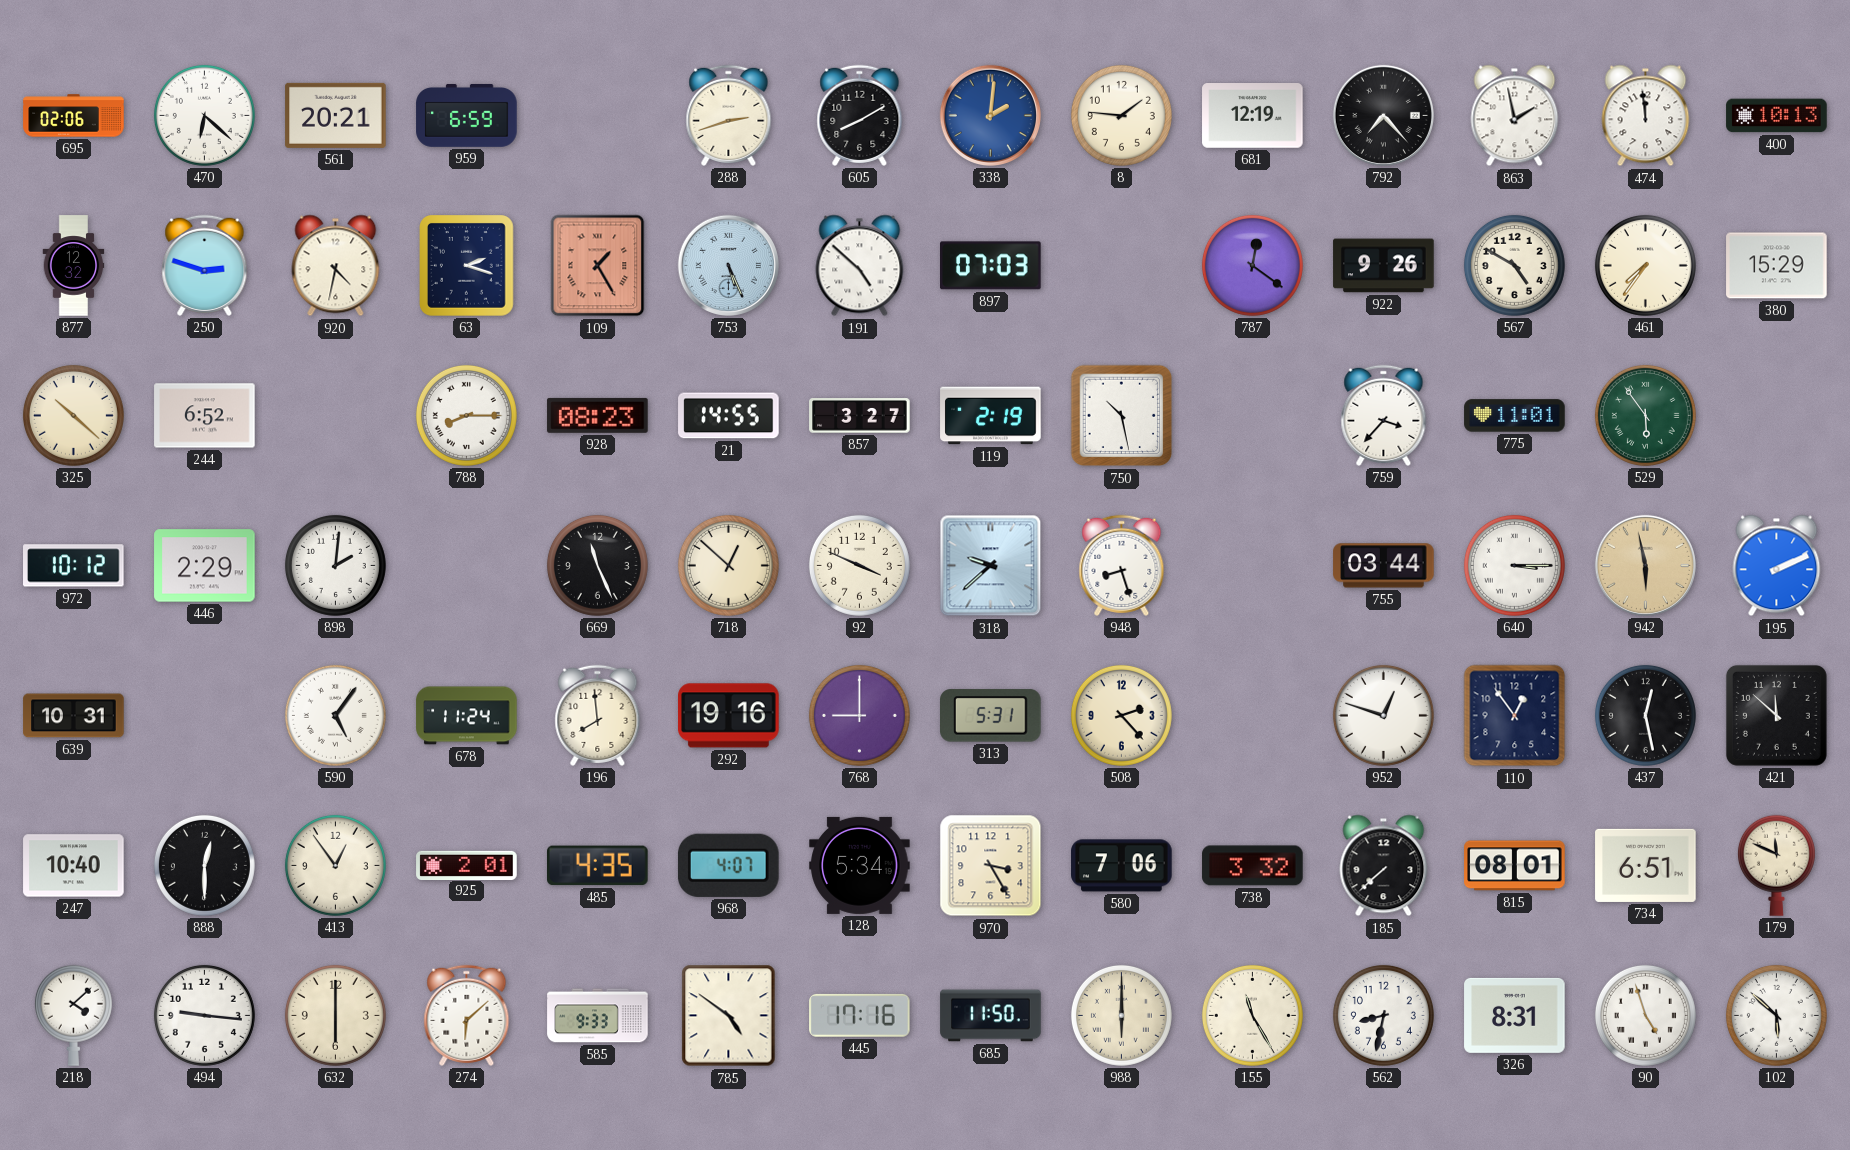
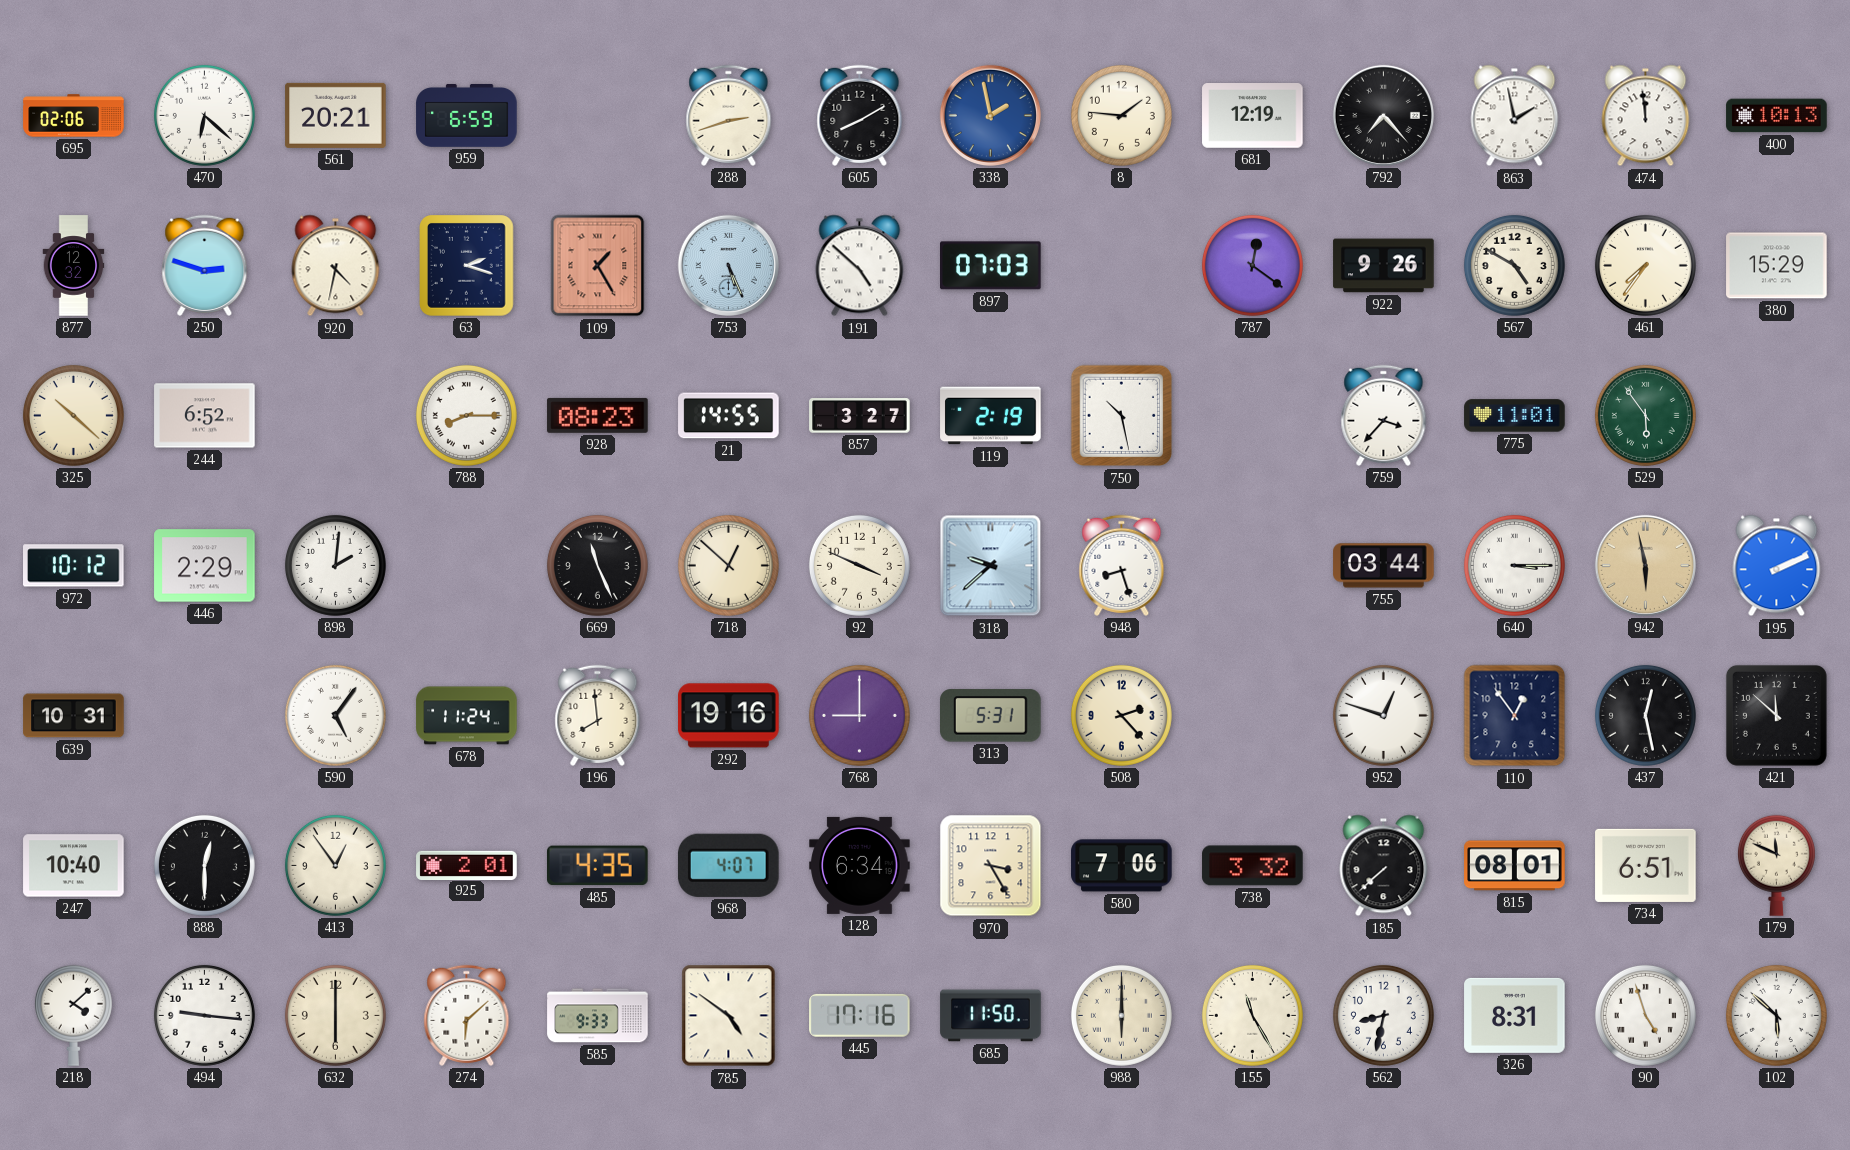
338: 2:01 -> 1:58 (990, 115)
128: 5:34 -> 6:34 (860, 865)
